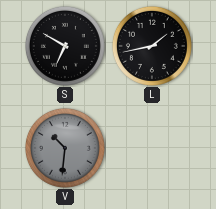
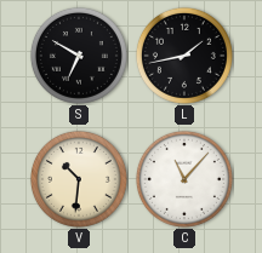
V dial: grey -> cream (79, 179)
C: none -> 11:07 (184, 179)
